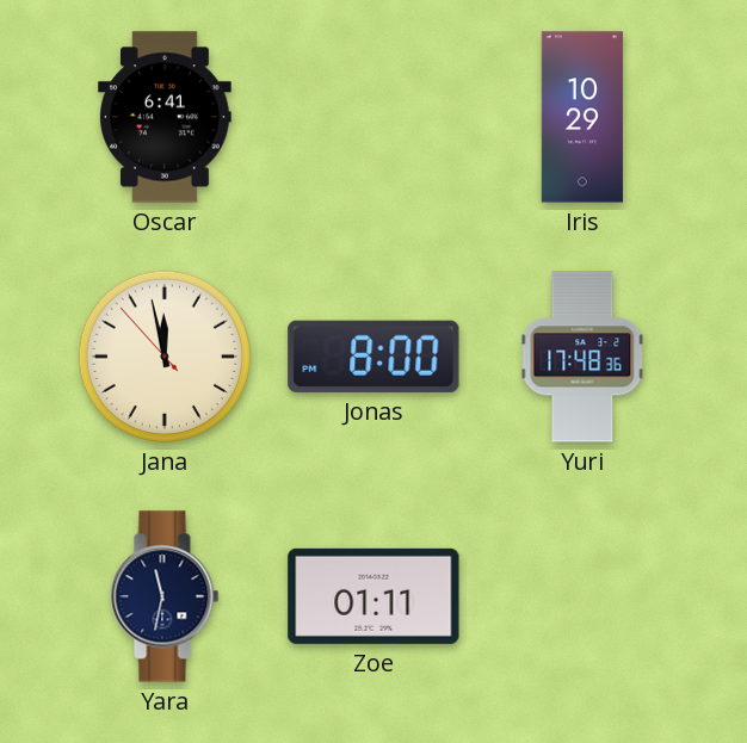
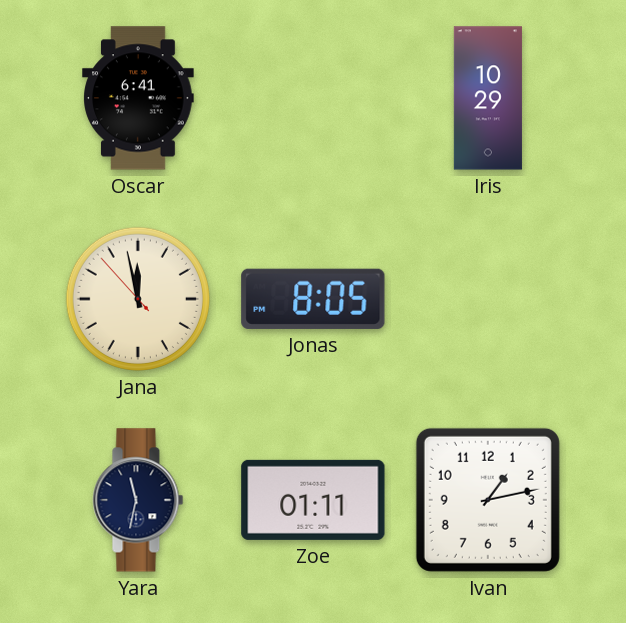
Jonas: 8:00 -> 8:05 (313, 299)
Yuri: 17:48 -> none (582, 357)
Ivan: none -> 1:13 (488, 500)
